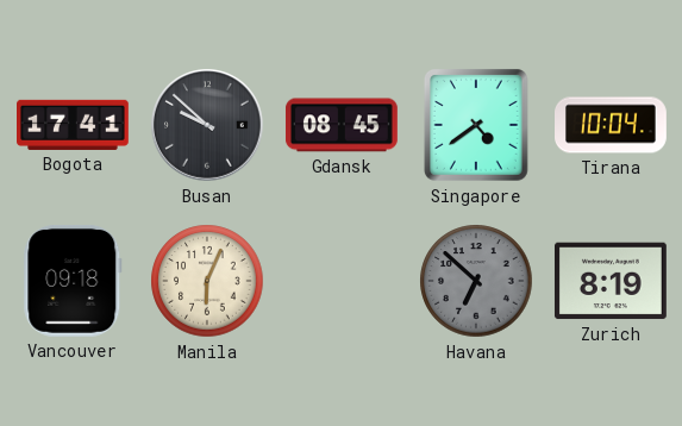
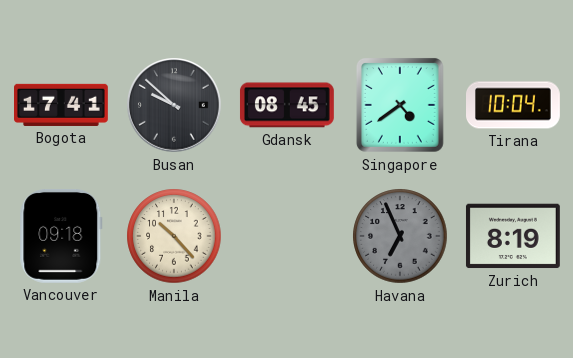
Manila: 6:04 -> 10:23 (174, 236)
Havana: 6:52 -> 6:56 (400, 236)
